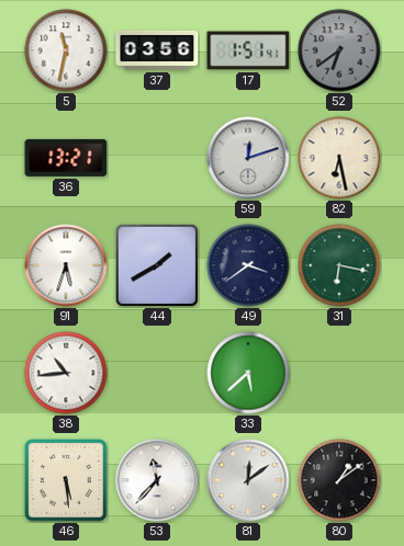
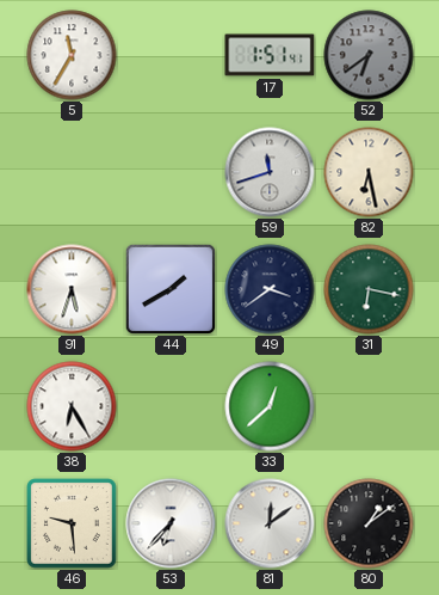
5: 11:32 -> 11:35 (72, 55)
37: 03:56 -> none (157, 50)
36: 13:21 -> none (66, 158)
59: 12:12 -> 11:42 (270, 172)
38: 10:44 -> 6:25 (72, 406)
33: 5:38 -> 12:38 (270, 406)
46: 5:29 -> 9:29 (72, 523)
53: 11:37 -> 6:37 (171, 523)
